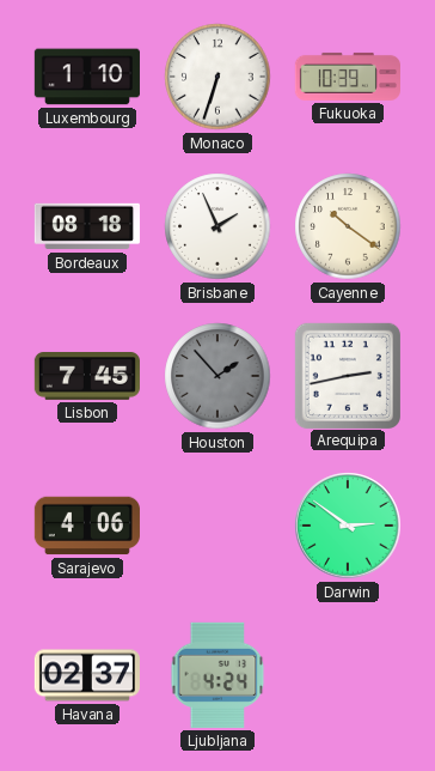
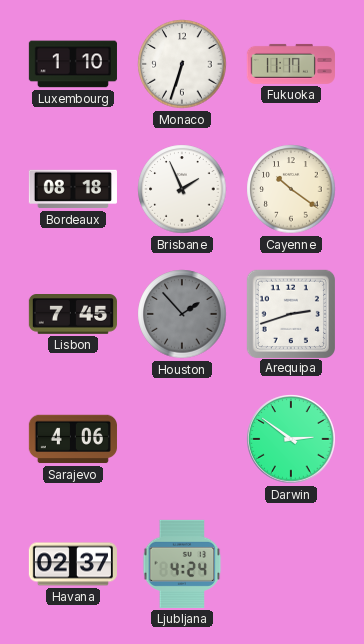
Fukuoka: 10:39 -> 11:17 (291, 64)
Arequipa: 2:43 -> 2:42 (290, 313)
